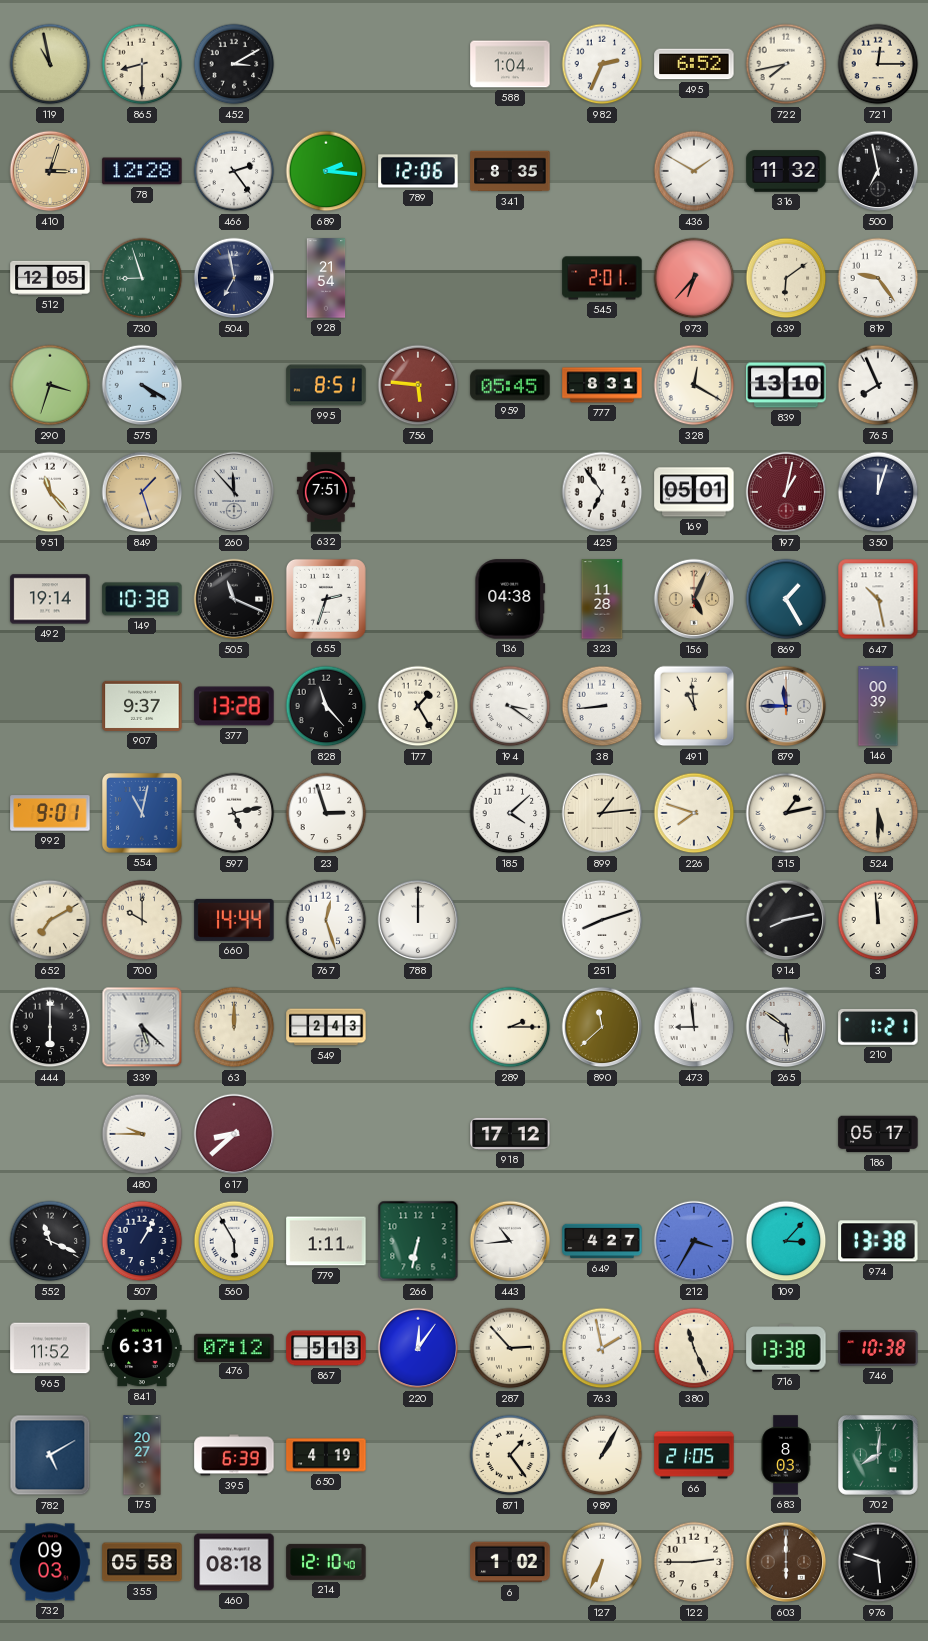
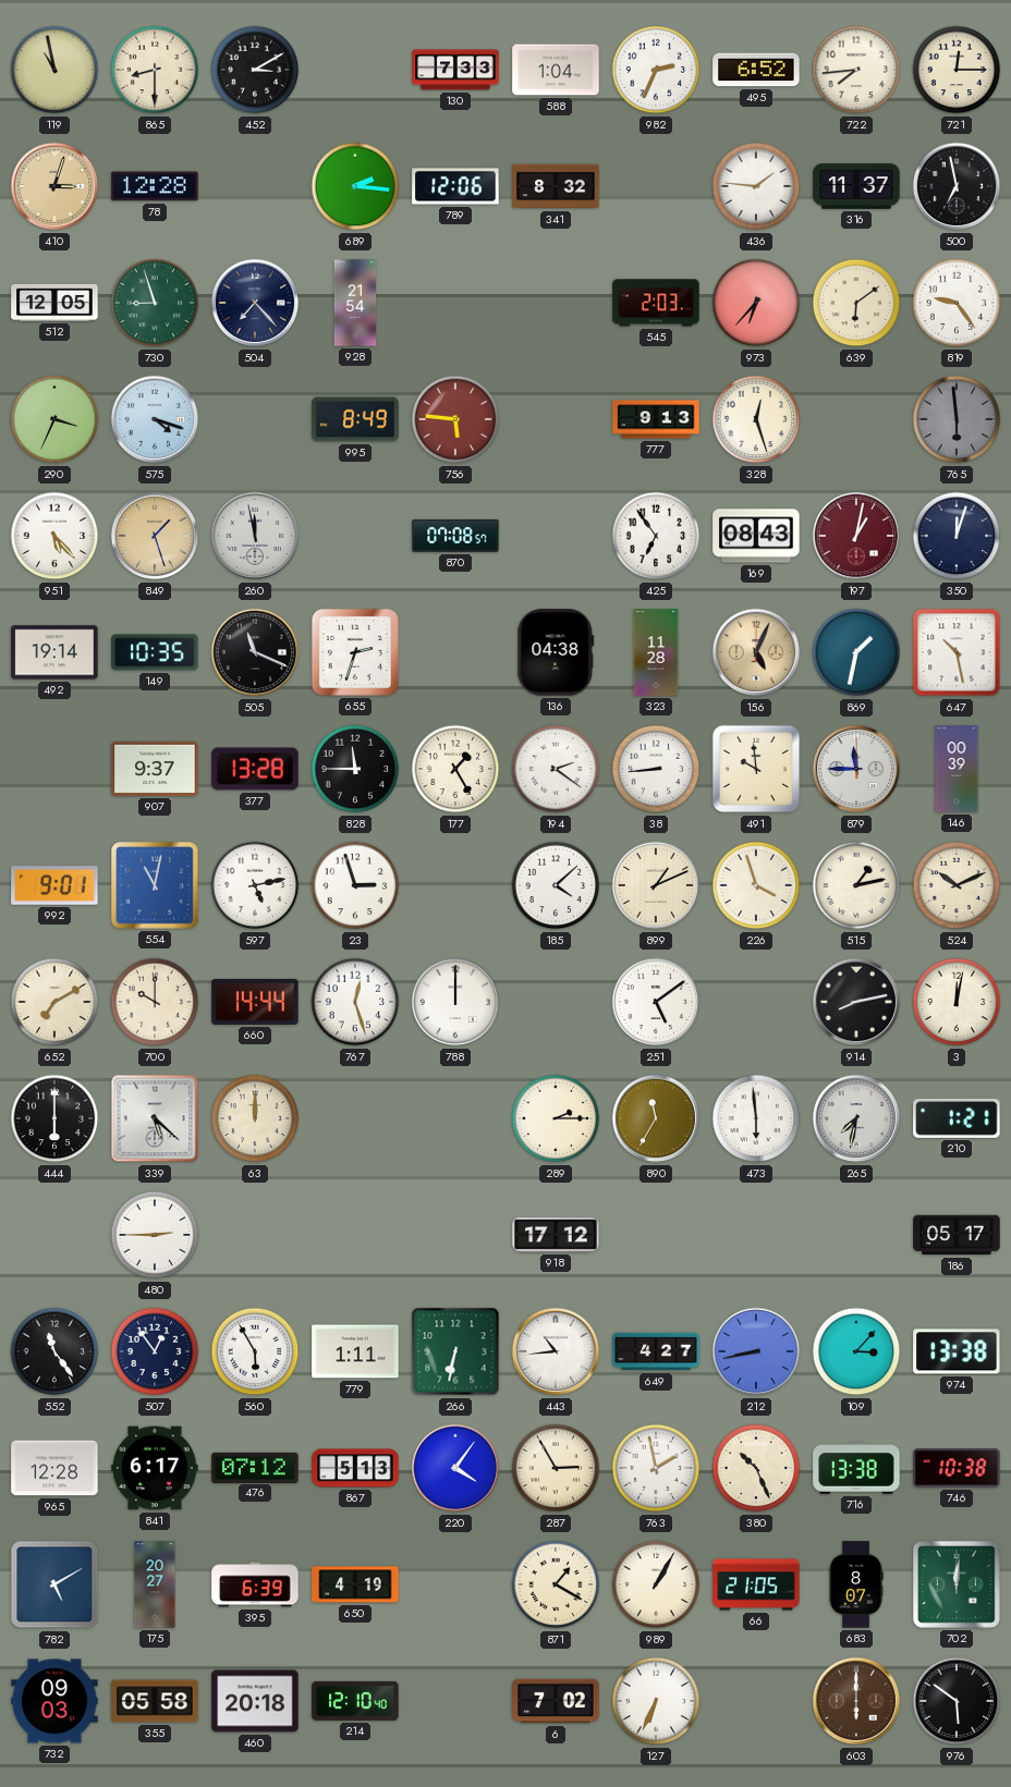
130: none -> 7:33 (455, 70)
722: 7:43 -> 7:44 (856, 70)
466: 2:24 -> none (234, 171)
341: 8:35 -> 8:32 (556, 186)
436: 1:50 -> 1:46 (756, 186)
316: 11:32 -> 11:37 (856, 186)
504: 6:58 -> 7:23 (255, 303)
545: 2:01 -> 2:03 (656, 303)
290: 3:33 -> 3:34 (54, 419)
575: 4:20 -> 4:18 (155, 419)
995: 8:51 -> 8:49 (355, 419)
959: 05:45 -> none (510, 385)
777: 8:31 -> 9:13 (656, 419)
328: 12:20 -> 12:27 (756, 419)
839: 13:10 -> none (786, 385)
765: 7:56 -> 5:59 (957, 419)
765 dial: white -> grey (957, 419)
951: 11:23 -> 5:23 (54, 536)
260: 11:53 -> 11:58 (255, 536)
632: 7:51 -> none (326, 492)
870: none -> 07:08 (455, 536)
169: 05:01 -> 08:43 (756, 536)
149: 10:38 -> 10:35 (155, 652)
869: 1:25 -> 1:32 (856, 652)
828: 11:23 -> 11:45 (355, 769)
194: 3:21 -> 2:21 (556, 769)
491: 10:59 -> 9:59 (756, 769)
899: 1:14 -> 1:11 (656, 885)
226: 7:48 -> 3:57 (756, 885)
524: 5:30 -> 10:11 (957, 885)
251: 8:12 -> 5:09 (656, 1002)
3: 11:59 -> 12:02 (957, 1002)
549: 2:43 -> none (326, 1027)
890: 11:38 -> 11:35 (656, 1118)
473: 8:59 -> 5:59 (756, 1118)
265: 5:51 -> 7:32 (856, 1118)
480: 9:45 -> 2:45 (155, 1235)
617: 8:38 -> none (234, 1134)
552: 11:19 -> 11:24 (54, 1351)
507: 1:05 -> 12:54 (155, 1351)
212: 3:35 -> 8:43 (756, 1351)
965: 11:52 -> 12:28 (54, 1468)
841: 6:31 -> 6:17 (155, 1468)
220: 12:06 -> 4:06 (455, 1468)
287: 2:53 -> 2:55 (556, 1468)
380: 11:26 -> 10:26 (756, 1468)
871: 1:24 -> 1:20 (556, 1584)
683: 8:03 -> 8:07 (856, 1584)
702: 8:01 -> 12:01 (958, 1586)
460: 08:18 -> 20:18 (255, 1701)
6: 1:02 -> 7:02 (556, 1701)
122: 2:45 -> none (694, 1562)
976: 5:48 -> 5:51 (957, 1701)
